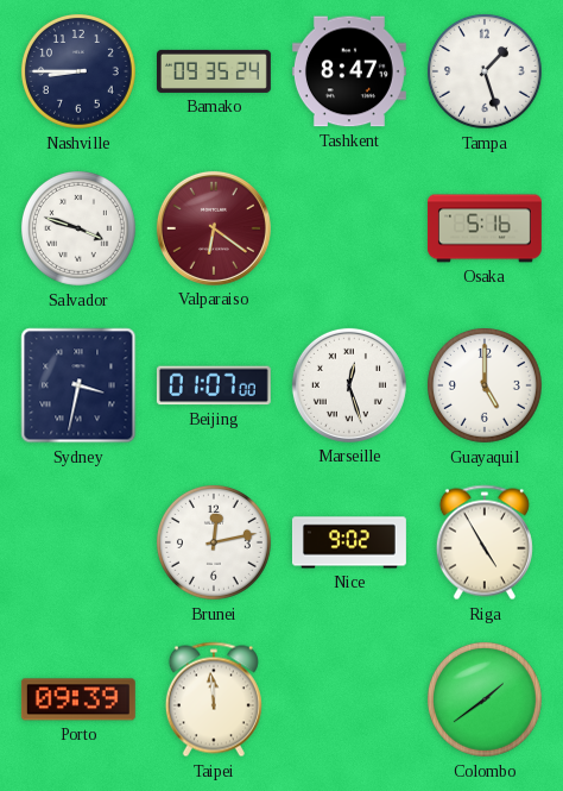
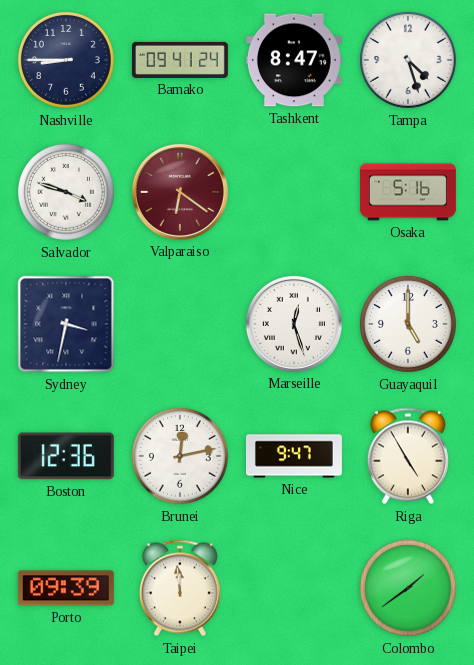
Bamako: 09:35 -> 09:41 (181, 60)
Tampa: 1:27 -> 4:27 (408, 60)
Beijing: 01:07 -> none (214, 385)
Boston: none -> 12:36 (66, 456)
Nice: 9:02 -> 9:47 (294, 456)
